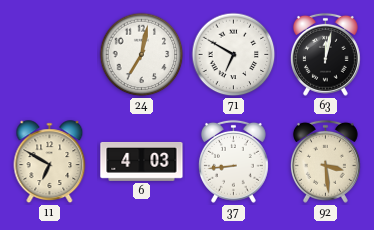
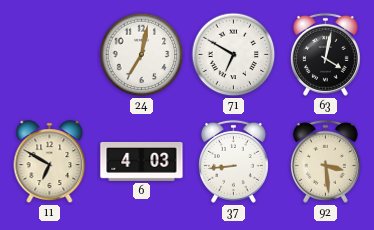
63: 12:02 -> 4:02 (325, 54)
